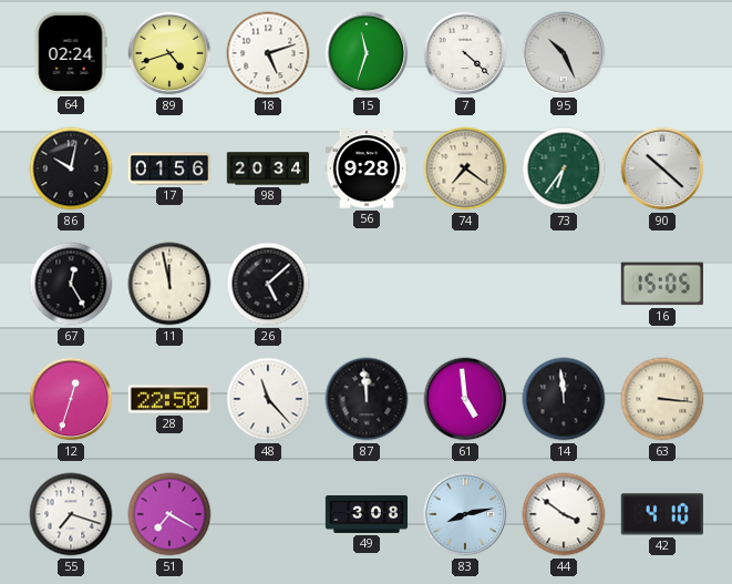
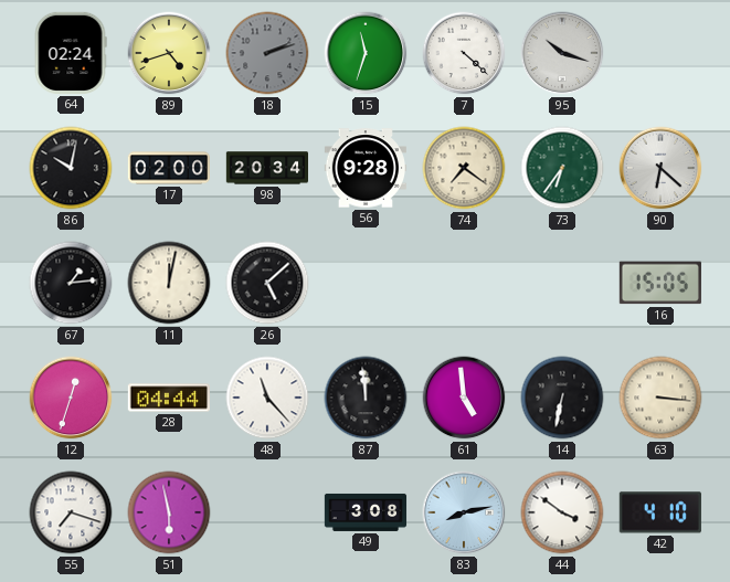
18: 5:12 -> 2:12 (267, 53)
18 dial: white -> grey (267, 53)
95: 10:26 -> 10:18 (562, 53)
17: 01:56 -> 02:00 (168, 168)
90: 10:22 -> 6:22 (660, 168)
67: 12:25 -> 1:14 (71, 283)
11: 11:58 -> 12:02 (169, 283)
28: 22:50 -> 04:44 (169, 398)
14: 11:59 -> 6:32 (562, 398)
51: 7:20 -> 5:58 (169, 512)
